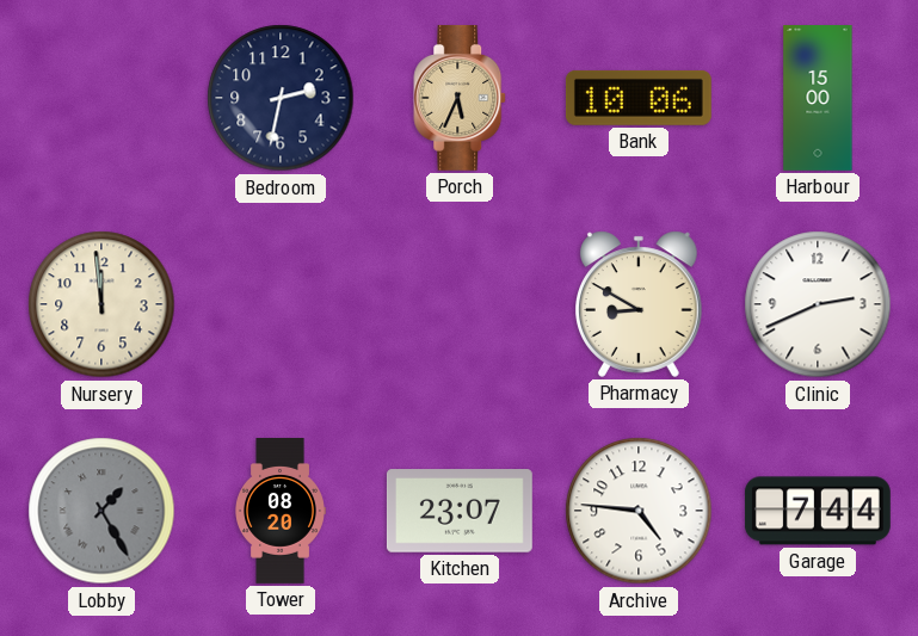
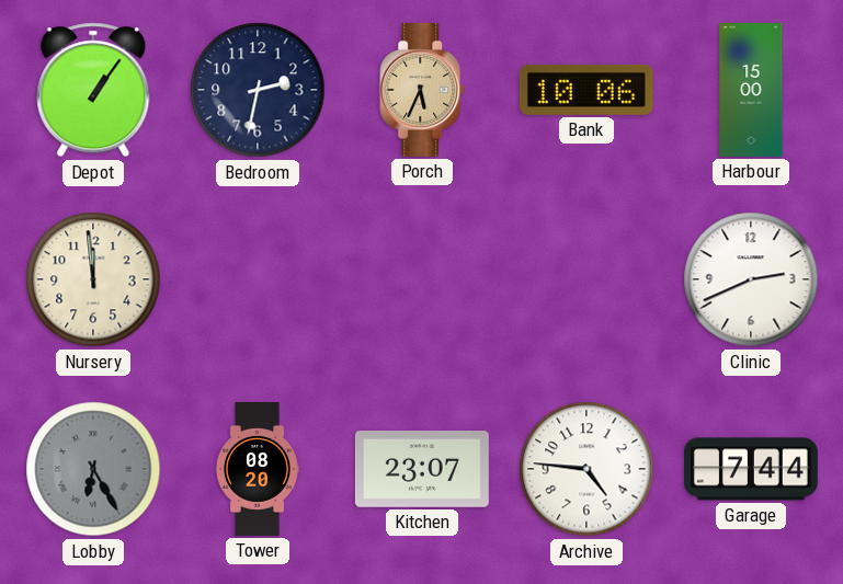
Depot: none -> 1:06 (93, 90)
Pharmacy: 8:50 -> none (640, 304)
Lobby: 1:25 -> 6:25 (93, 469)
